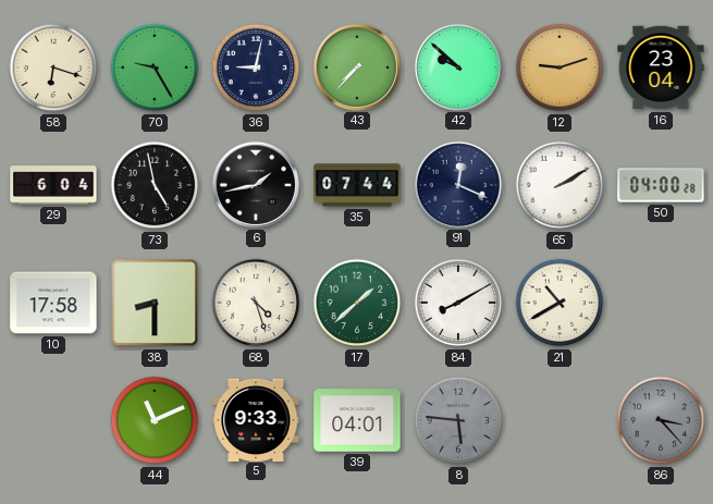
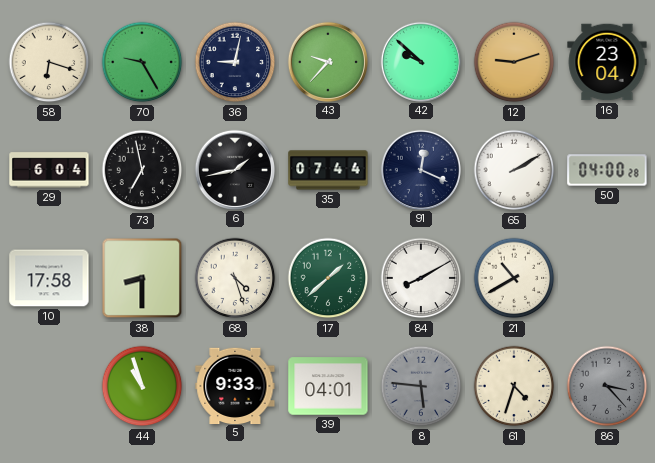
43: 7:37 -> 9:37 (327, 61)
73: 4:58 -> 6:58 (142, 170)
44: 11:11 -> 10:57 (142, 386)
61: none -> 4:33 (514, 386)
